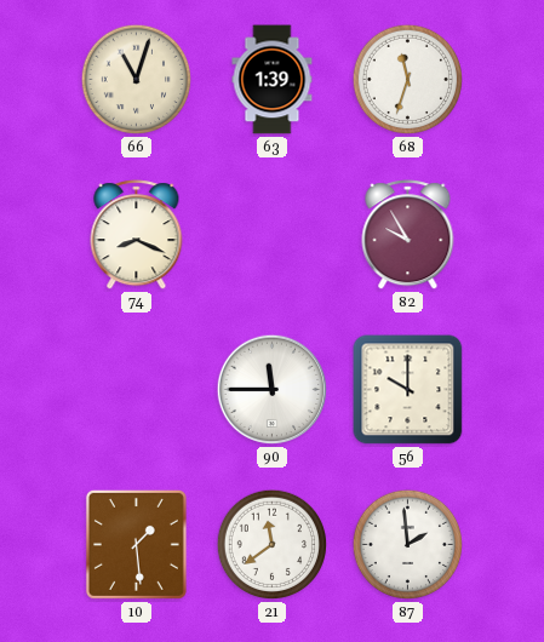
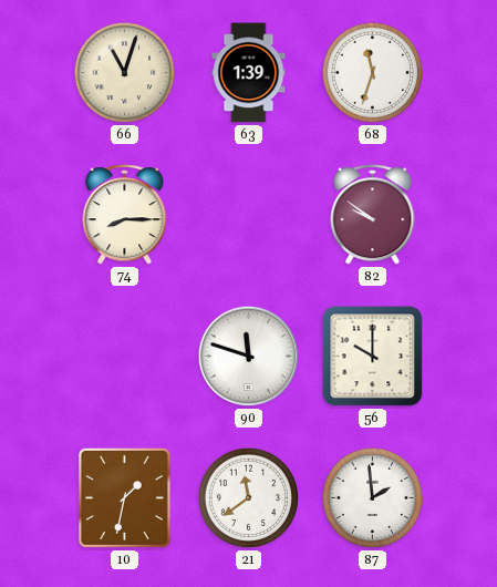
74: 8:19 -> 8:15 (125, 215)
82: 9:55 -> 9:51 (373, 215)
90: 11:45 -> 11:48 (249, 357)
10: 1:29 -> 1:32 (124, 497)
